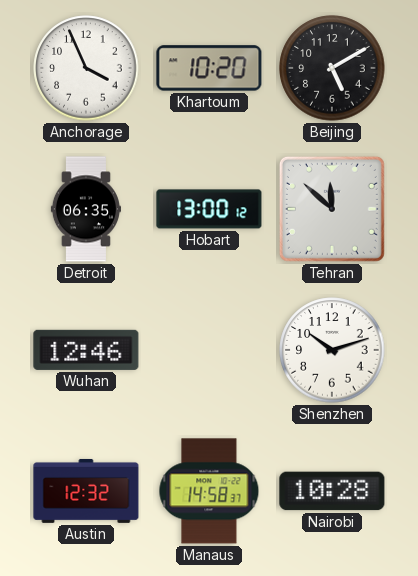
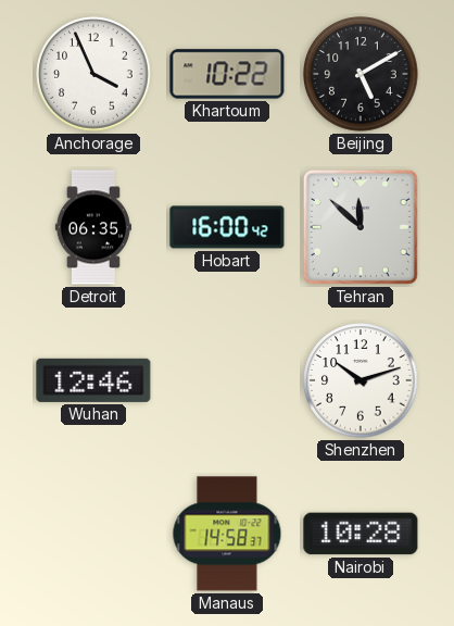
Khartoum: 10:20 -> 10:22 (227, 74)
Hobart: 13:00 -> 16:00 (227, 227)
Austin: 12:32 -> none (86, 491)
